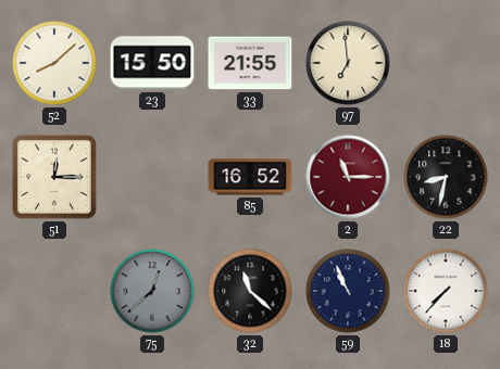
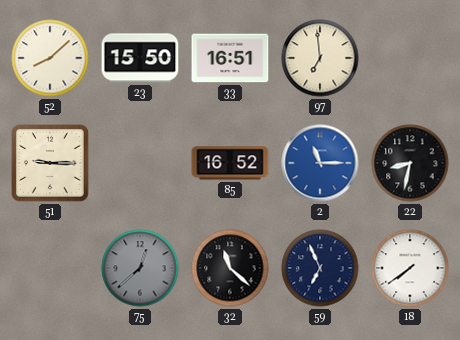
33: 21:55 -> 16:51 (230, 58)
51: 12:15 -> 9:15 (51, 164)
2 dial: burgundy -> blue (320, 163)
59: 10:56 -> 6:56 (320, 268)
18: 7:37 -> 7:39 (410, 268)
